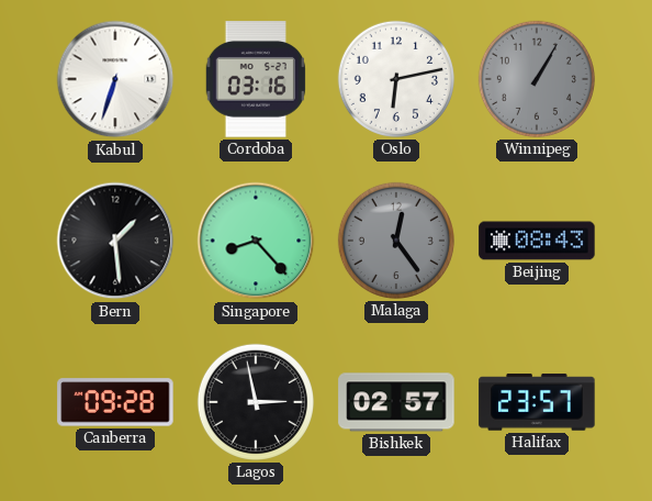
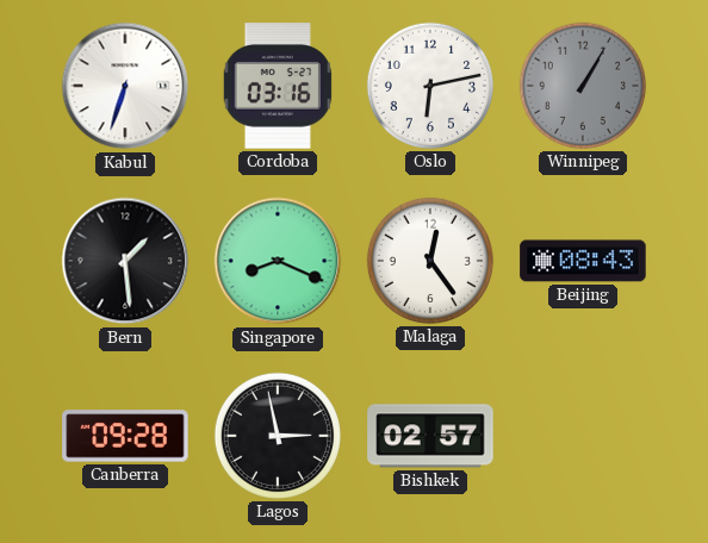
Singapore: 8:23 -> 8:19 (278, 261)
Malaga dial: grey -> white (430, 261)
Halifax: 23:57 -> none (537, 402)
